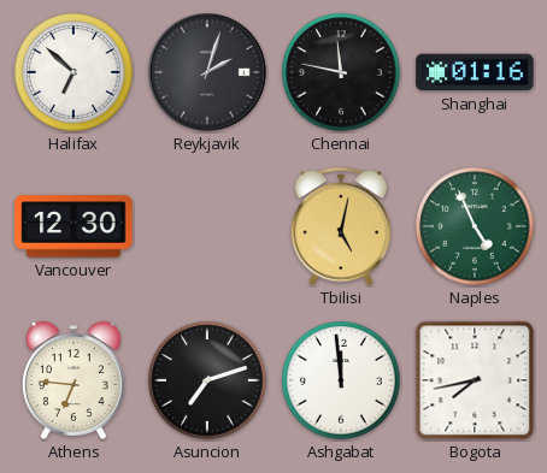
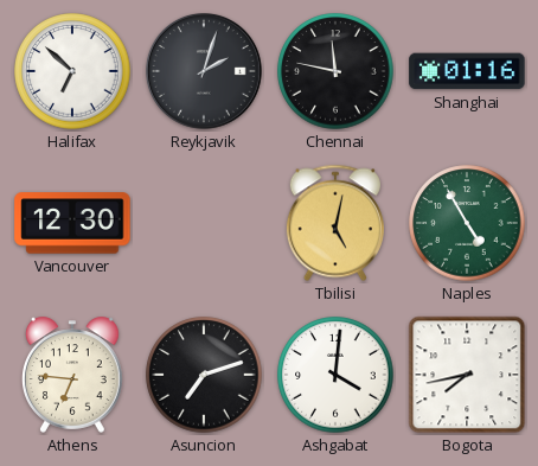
Naples: 4:56 -> 4:55 (467, 223)
Ashgabat: 11:59 -> 4:01 (335, 375)
